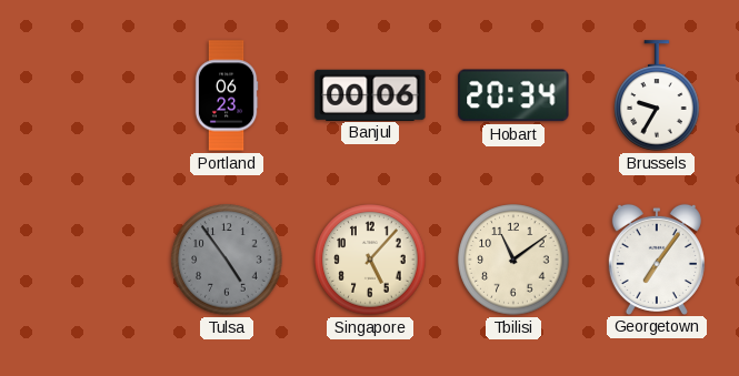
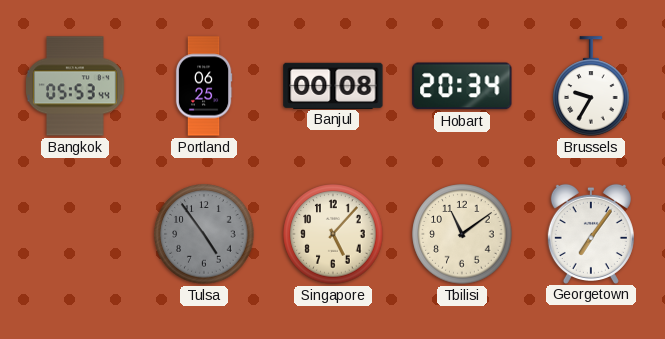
Bangkok: none -> 05:53 (75, 86)
Portland: 06:23 -> 06:25 (204, 86)
Banjul: 00:06 -> 00:08 (333, 85)
